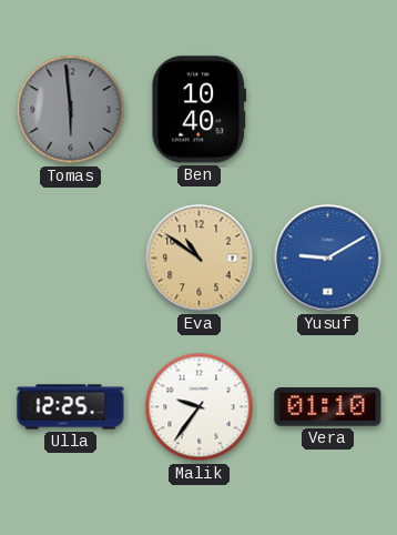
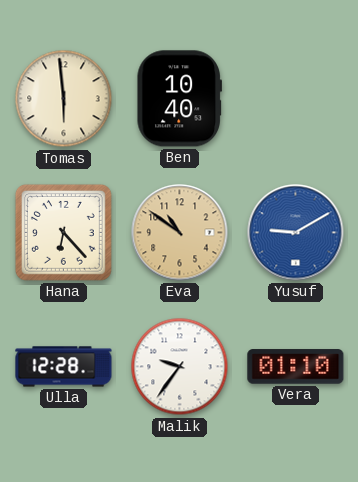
Tomas dial: grey -> cream (64, 99)
Hana: none -> 6:23 (63, 232)
Ulla: 12:25 -> 12:28 (64, 367)
